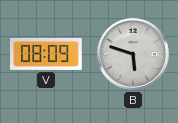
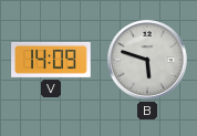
V: 08:09 -> 14:09 (51, 60)
